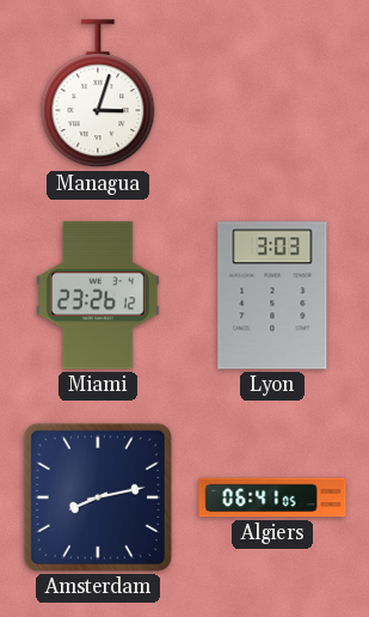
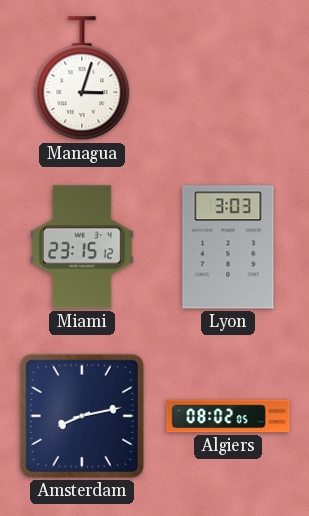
Miami: 23:26 -> 23:15 (83, 247)
Algiers: 06:41 -> 08:02 (228, 416)
